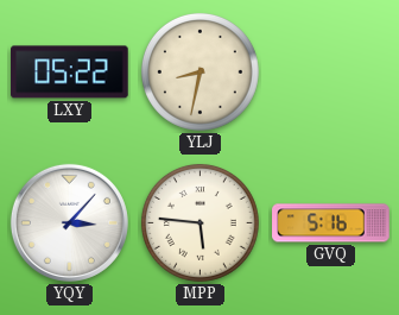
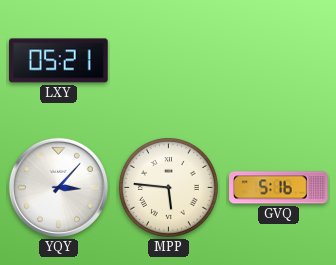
LXY: 05:22 -> 05:21 (59, 61)
YLJ: 8:32 -> none (199, 71)
